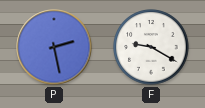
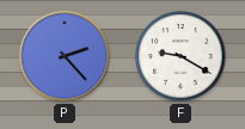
P: 2:28 -> 2:23 (65, 56)
